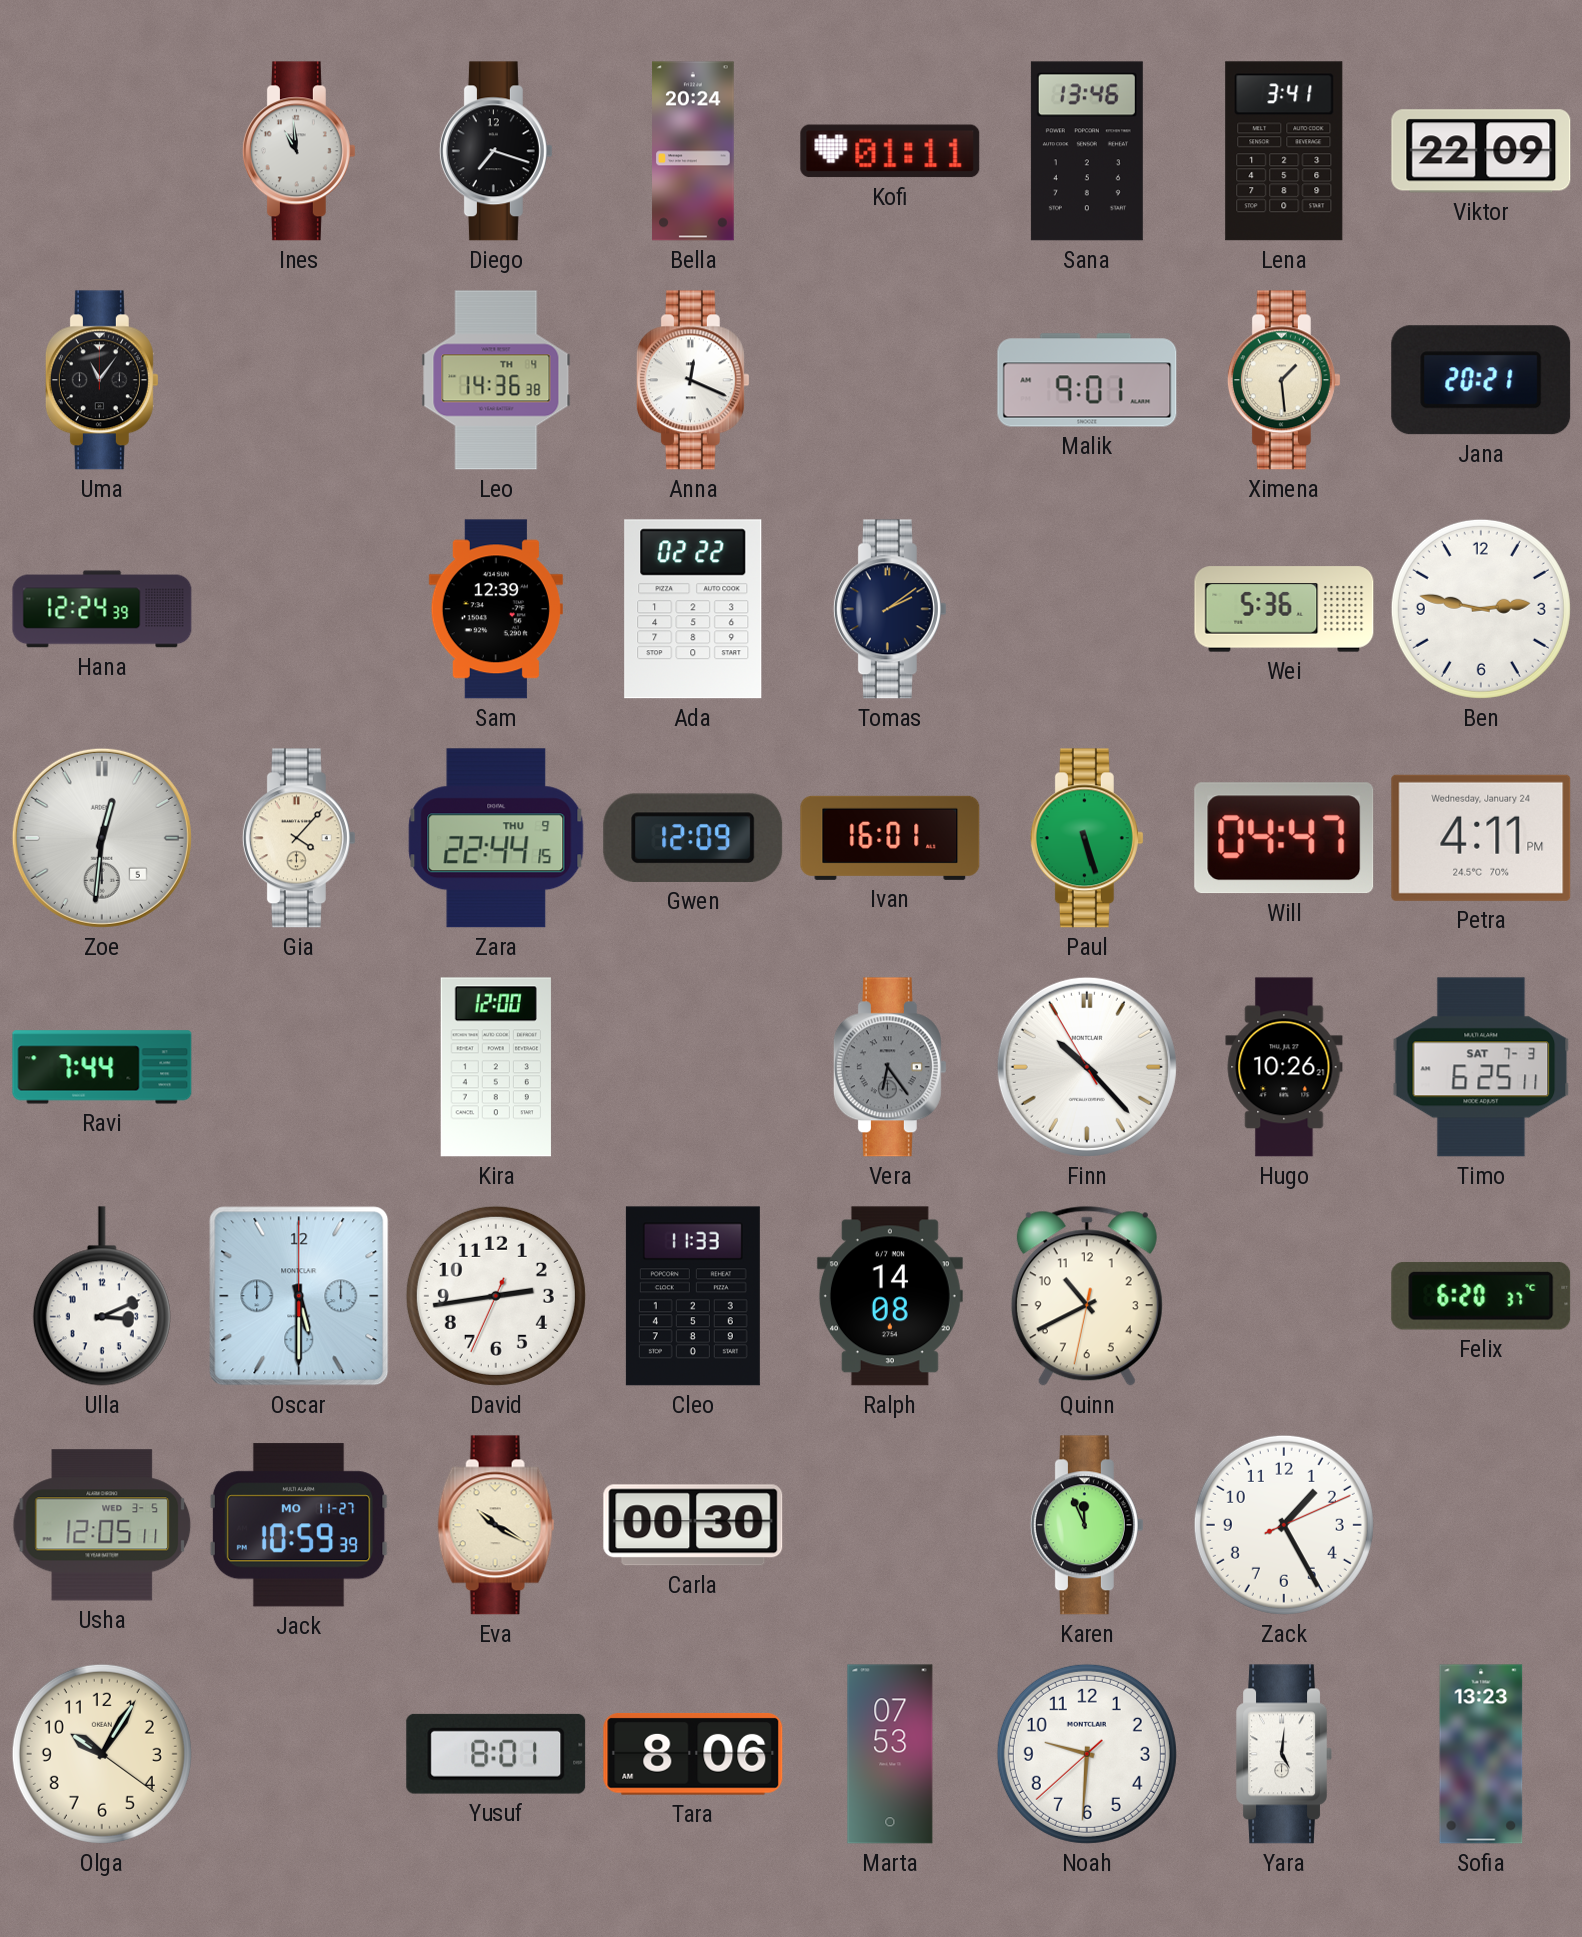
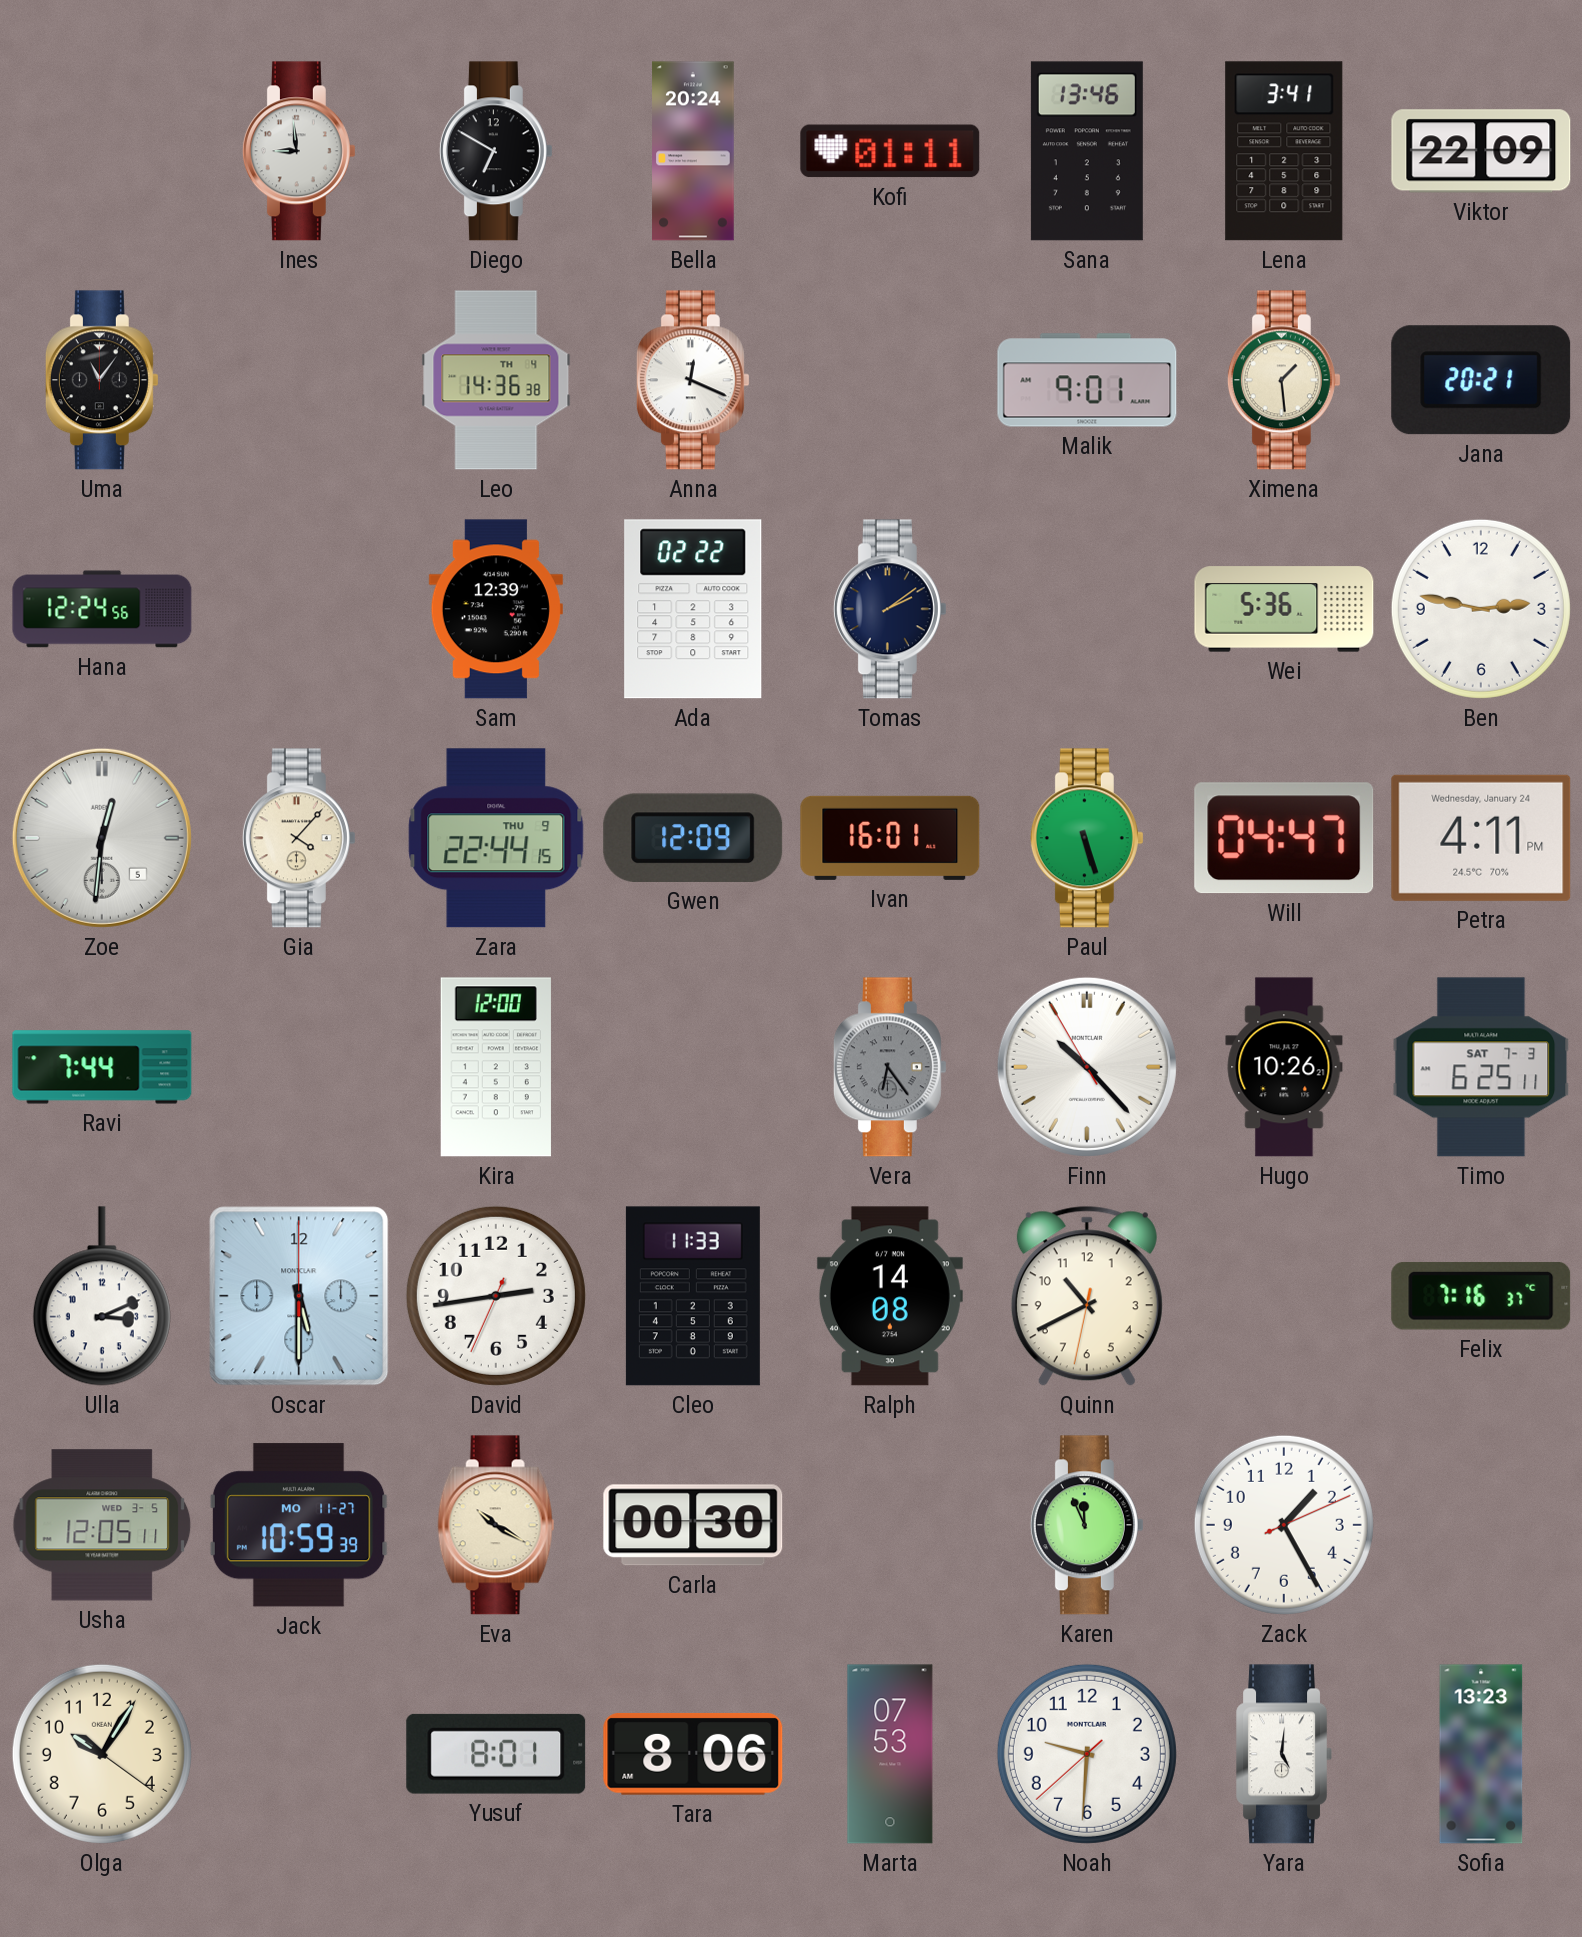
Ines: 10:59 -> 8:59 (299, 151)
Diego: 7:18 -> 6:50 (496, 151)
Hana: 12:24:39 -> 12:24:56 (102, 609)
Felix: 6:20 -> 7:16 (1481, 1296)
